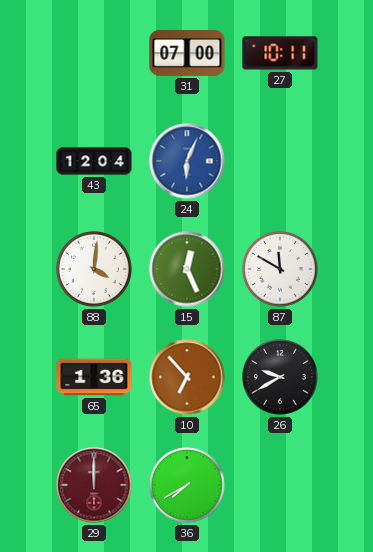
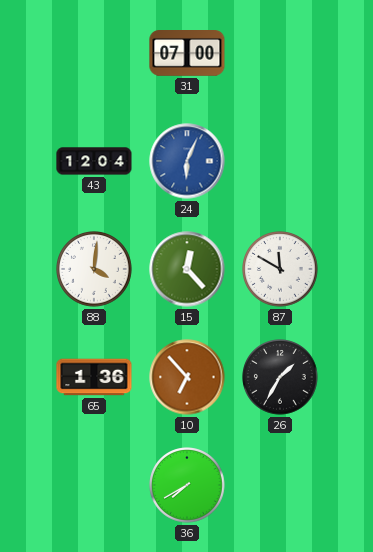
27: 10:11 -> none (280, 53)
15: 12:26 -> 12:23 (187, 269)
26: 9:40 -> 1:35 (280, 377)
29: 12:00 -> none (94, 485)
